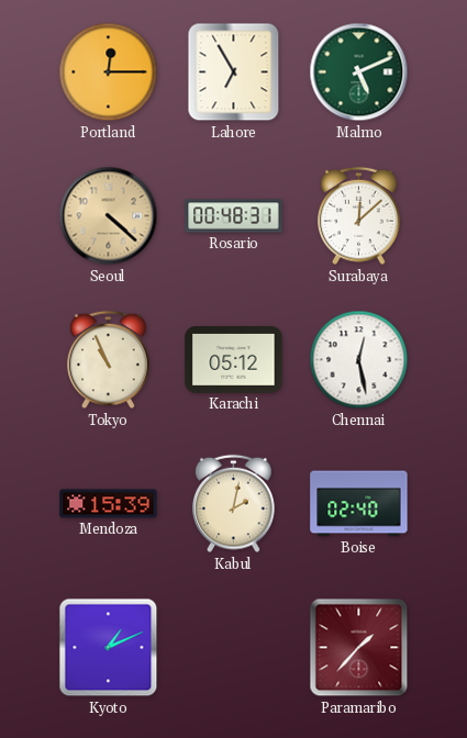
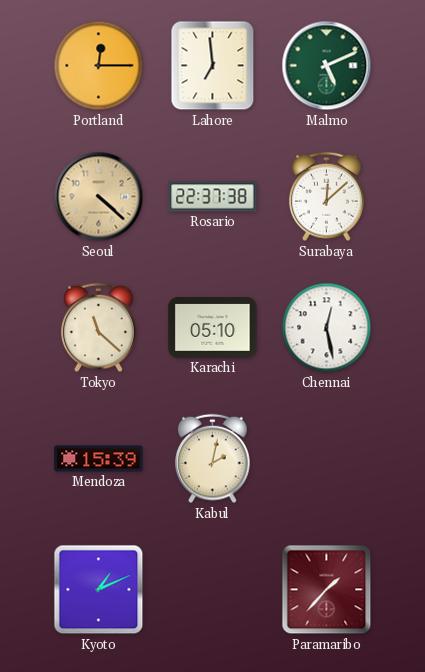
Lahore: 6:55 -> 6:59 (213, 66)
Rosario: 00:48 -> 22:37 (213, 197)
Tokyo: 10:56 -> 11:22 (99, 328)
Karachi: 05:12 -> 05:10 (213, 328)
Boise: 02:40 -> none (359, 504)
